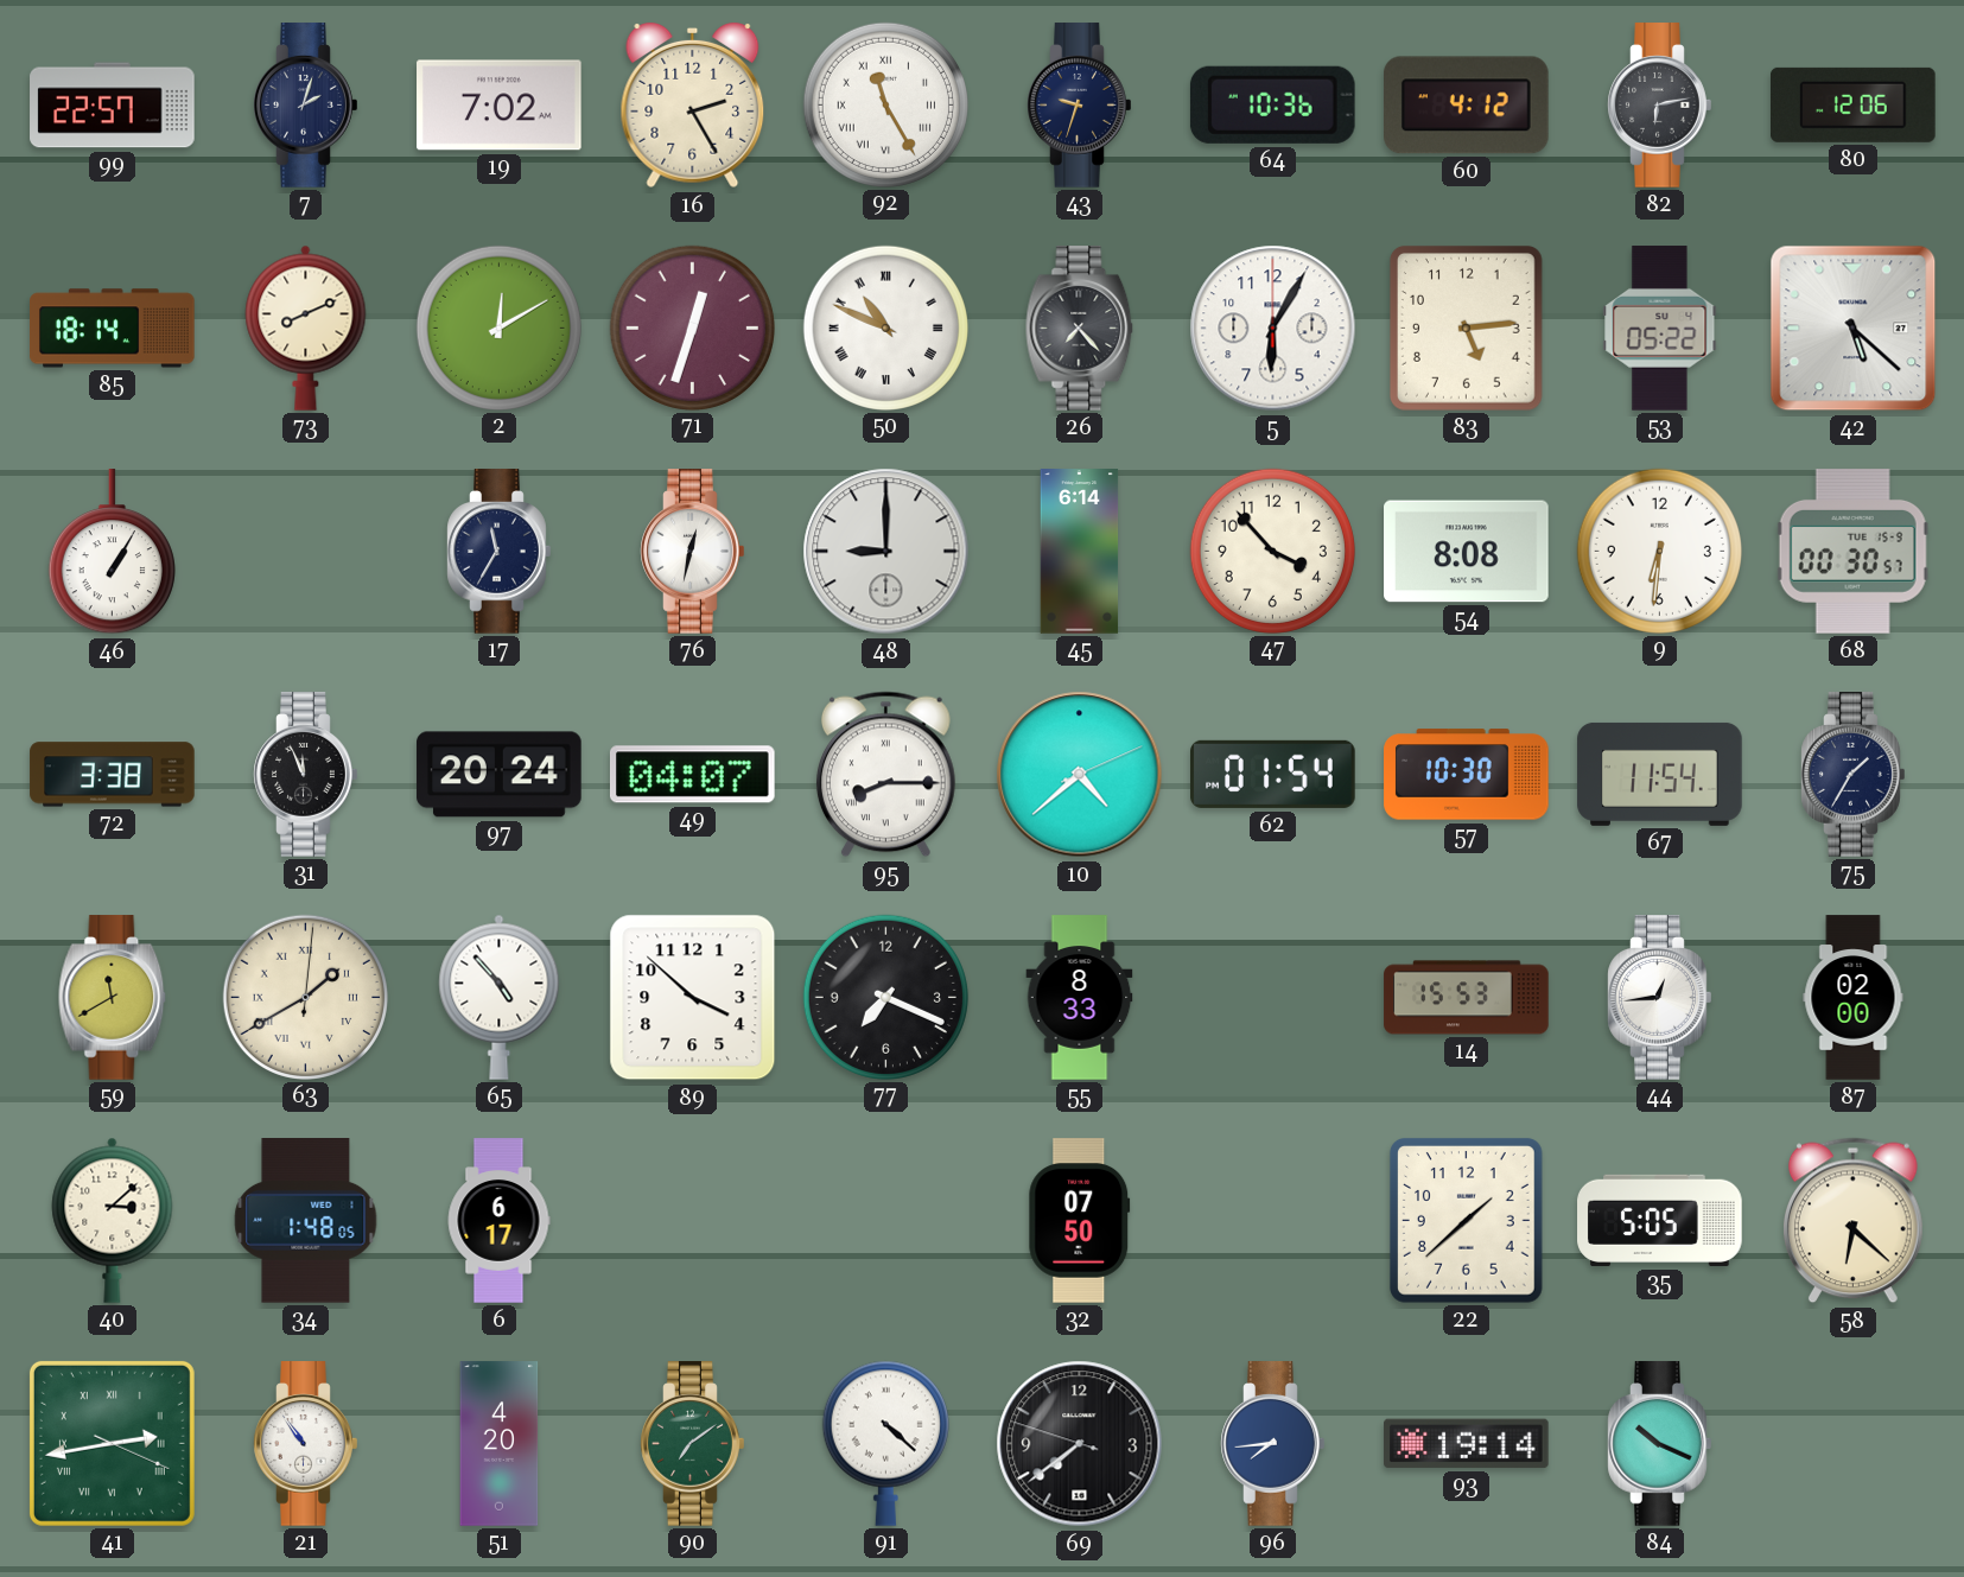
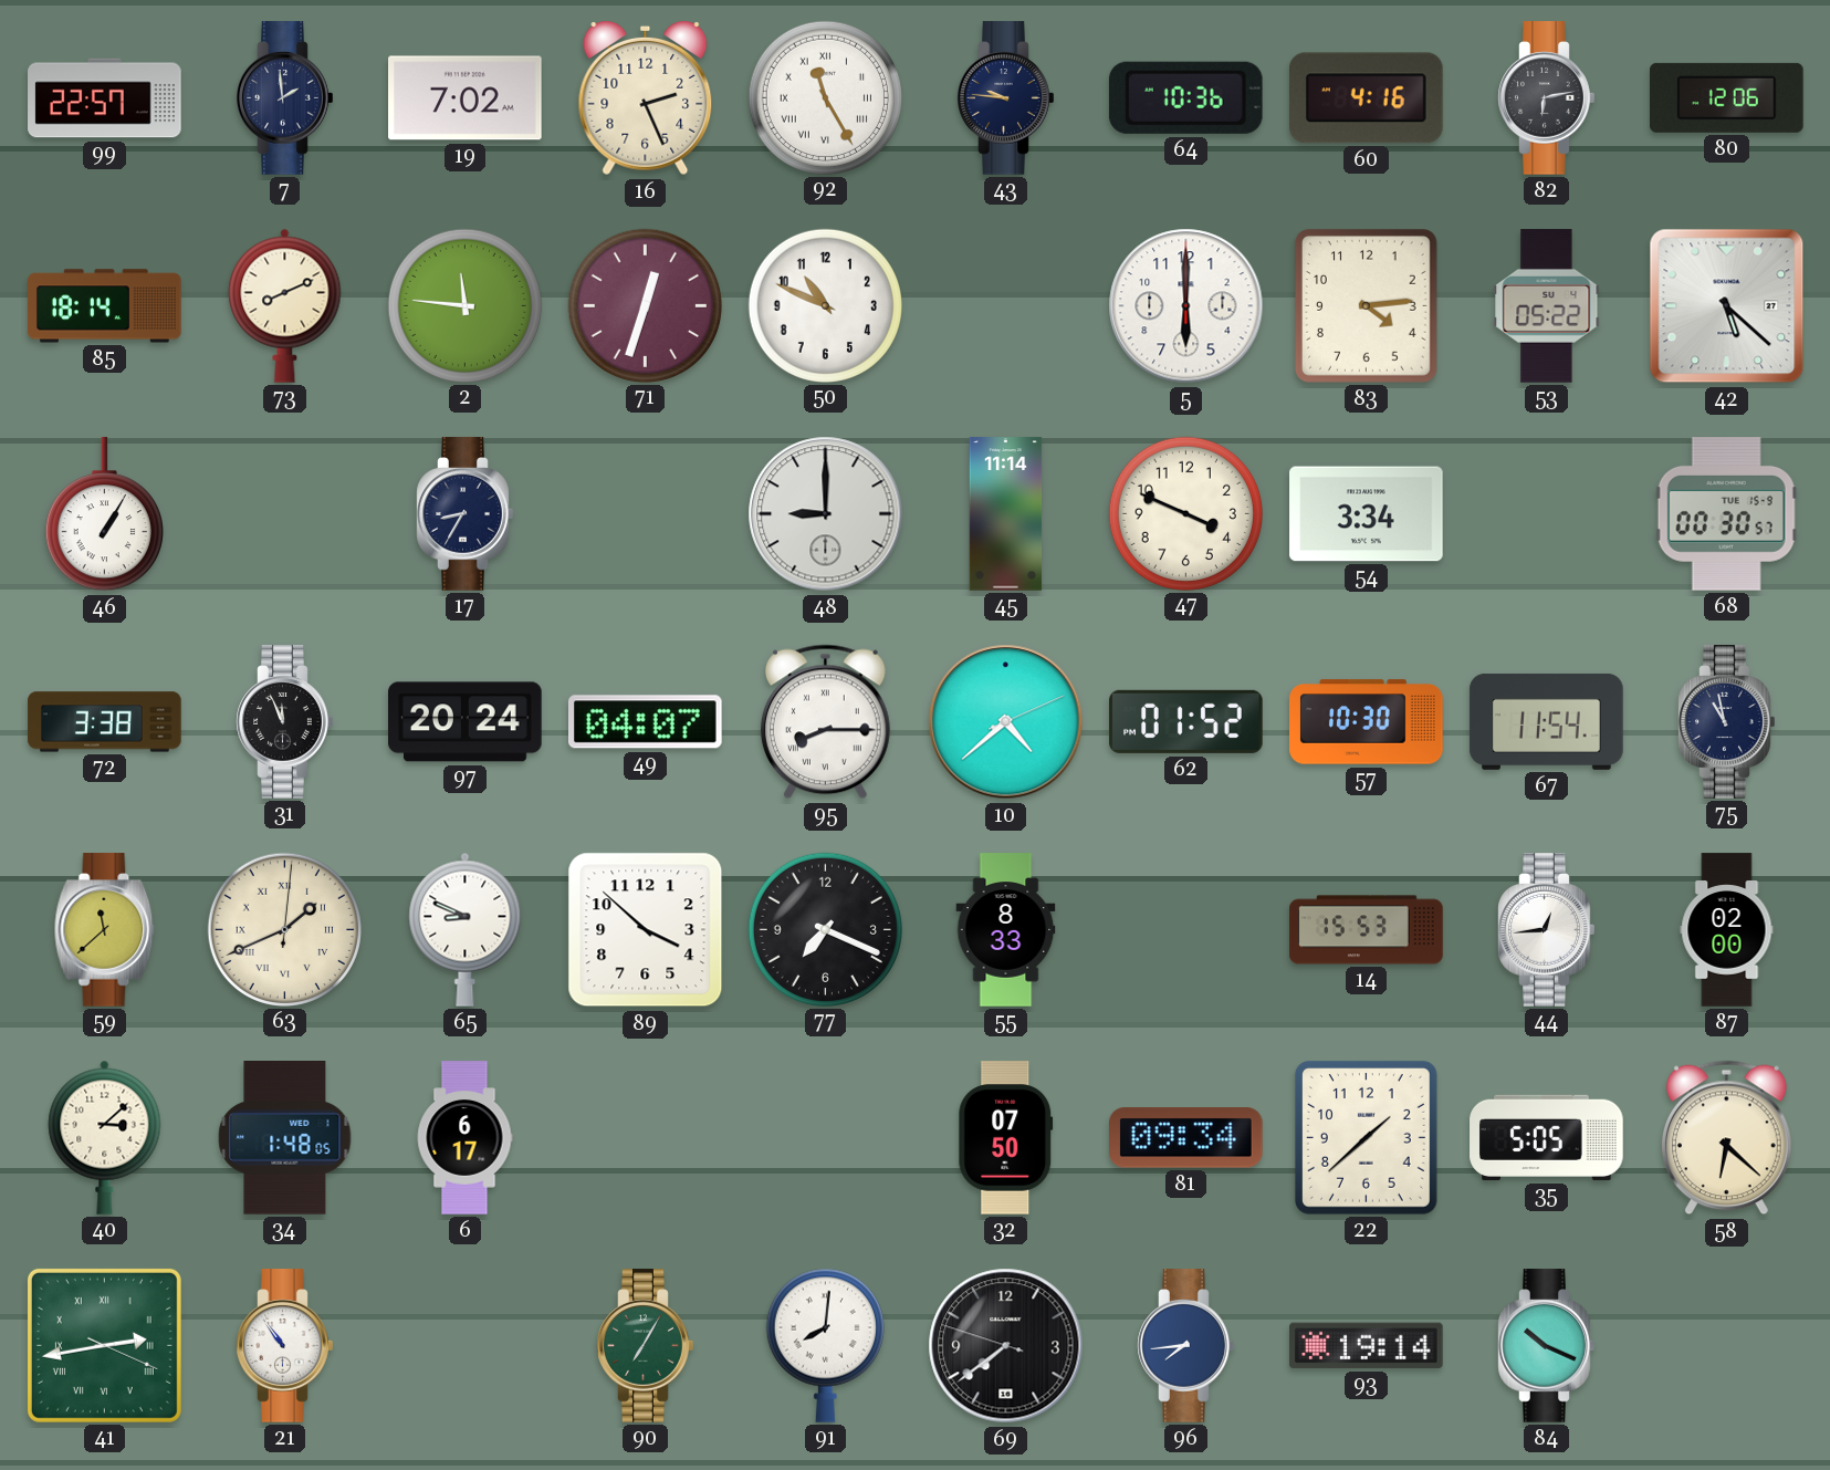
7: 2:03 -> 1:59 (285, 98)
16: 2:25 -> 2:26 (646, 100)
43: 9:33 -> 9:46 (1006, 98)
60: 4:12 -> 4:16 (1367, 98)
2: 12:10 -> 11:46 (464, 305)
50 numerals: Roman -> Arabic (825, 305)
26: 7:23 -> none (1080, 329)
5: 6:05 -> 6:00 (1186, 306)
83: 5:14 -> 4:14 (1366, 305)
17: 11:35 -> 8:35 (466, 514)
76: 12:32 -> none (693, 552)
45: 6:14 -> 11:14 (1006, 514)
47: 3:53 -> 3:49 (1185, 513)
54: 8:08 -> 3:34 (1367, 514)
9: 6:31 -> none (1659, 551)
62: 01:54 -> 01:52 (1186, 721)
75: 1:35 -> 10:58 (1727, 722)
59: 11:40 -> 11:38 (105, 930)
63: 1:40 -> 1:41 (284, 929)
65: 4:53 -> 8:49 (466, 929)
81: none -> 09:34 (1186, 1138)
51: 4:20 -> none (500, 1444)
90: 7:09 -> 7:05 (646, 1346)
91: 4:22 -> 8:01 (825, 1345)
